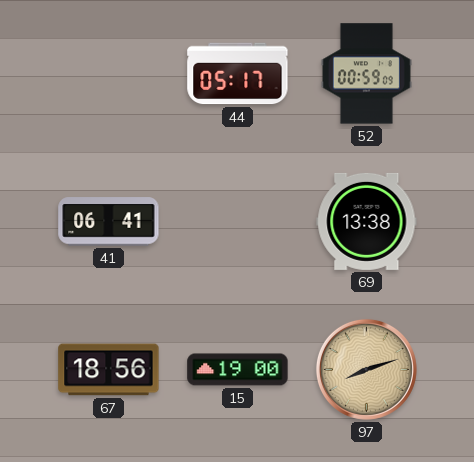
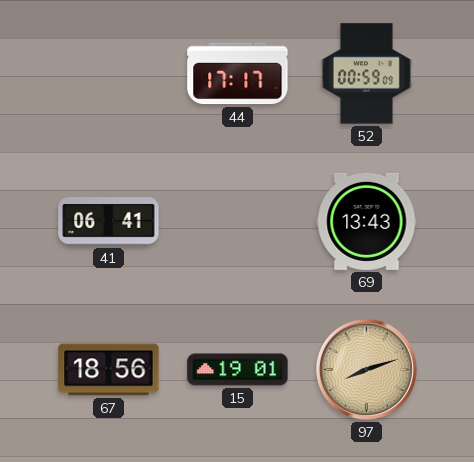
44: 05:17 -> 17:17 (238, 74)
69: 13:38 -> 13:43 (367, 221)
15: 19:00 -> 19:01 (238, 370)
